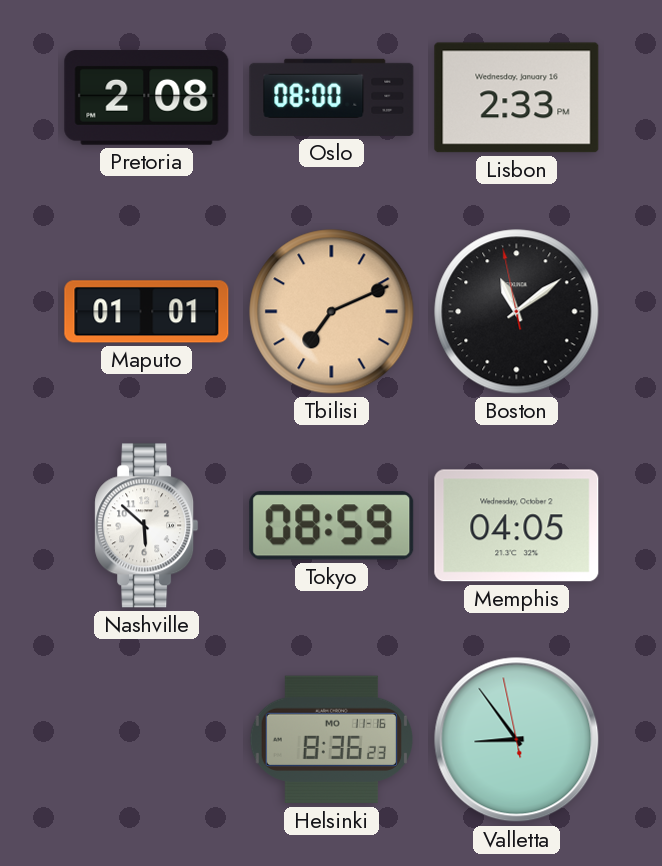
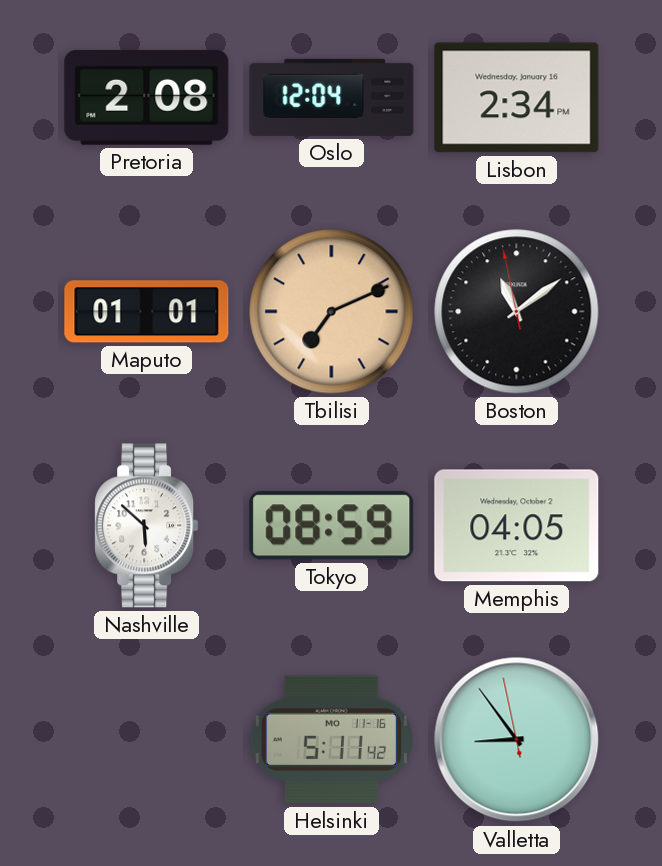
Oslo: 08:00 -> 12:04 (332, 97)
Lisbon: 2:33 -> 2:34 (517, 98)
Helsinki: 8:36 -> 5:11 (331, 740)
